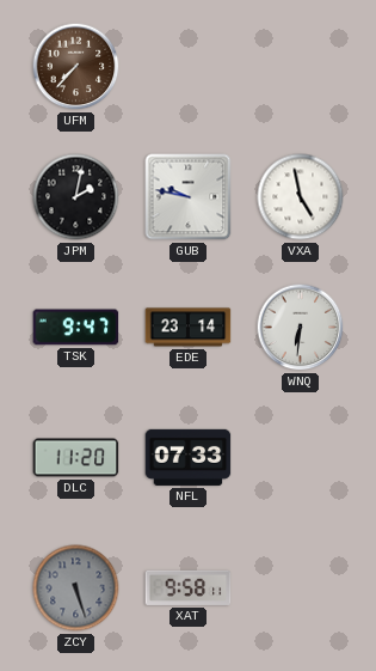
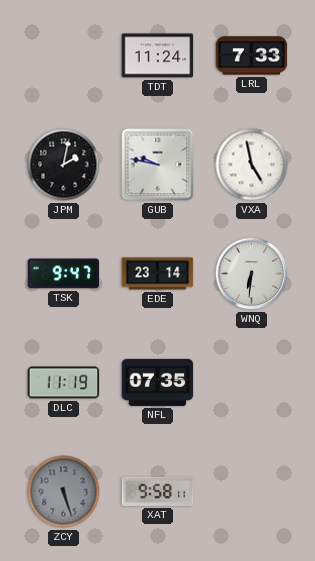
UFM: 7:37 -> none (76, 67)
TDT: none -> 11:24 (158, 56)
LRL: none -> 7:33 (252, 56)
DLC: 11:20 -> 11:19 (64, 383)
NFL: 07:33 -> 07:35 (158, 382)
